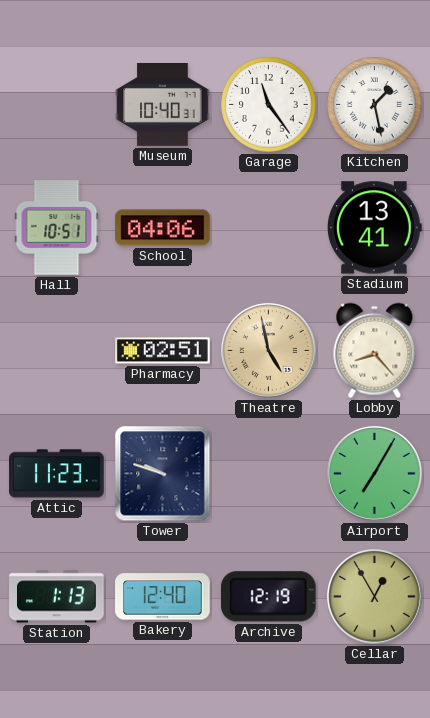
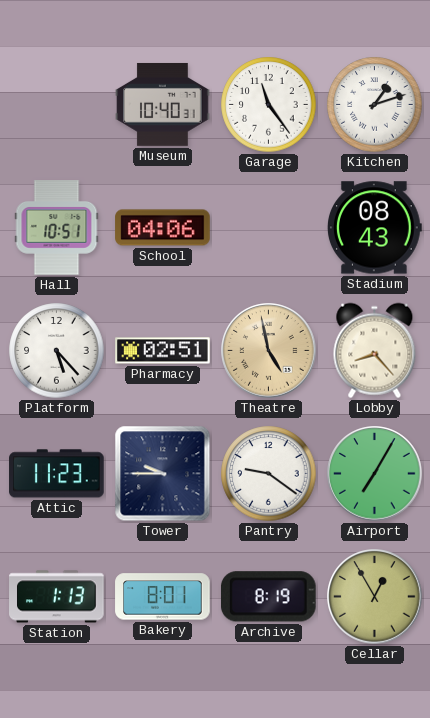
Kitchen: 1:28 -> 1:12 (375, 105)
Stadium: 13:41 -> 08:43 (375, 228)
Platform: none -> 5:23 (57, 351)
Tower: 9:48 -> 9:45 (163, 474)
Pantry: none -> 9:21 (269, 474)
Bakery: 12:40 -> 8:01 (163, 597)
Archive: 12:19 -> 8:19 (268, 597)
